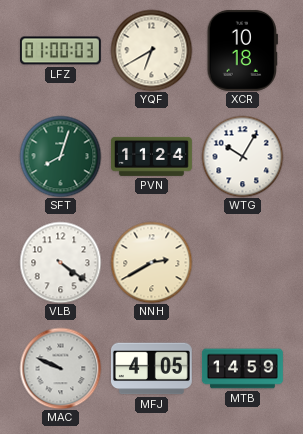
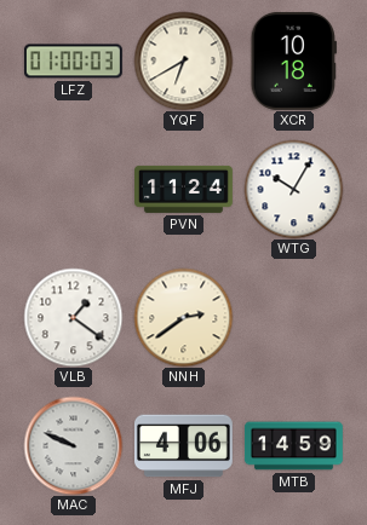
SFT: 8:03 -> none (60, 156)
VLB: 4:21 -> 1:21 (73, 317)
NNH: 2:40 -> 2:39 (183, 317)
MFJ: 4:05 -> 4:06 (183, 446)
